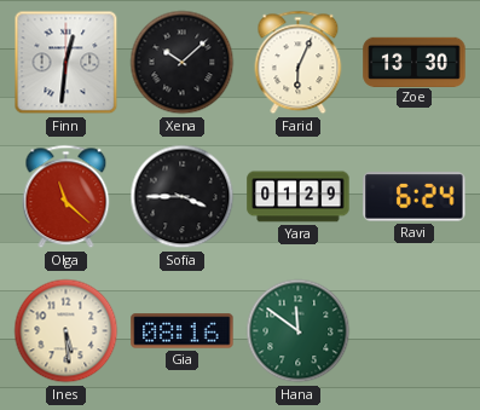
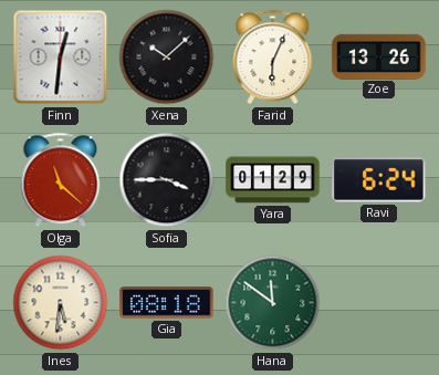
Zoe: 13:30 -> 13:26 (379, 56)
Ines: 5:29 -> 5:31 (61, 303)
Gia: 08:16 -> 08:18 (167, 303)
